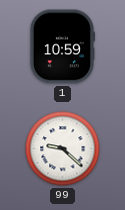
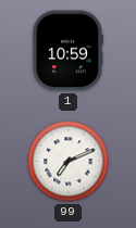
99: 9:22 -> 7:11 (69, 162)
